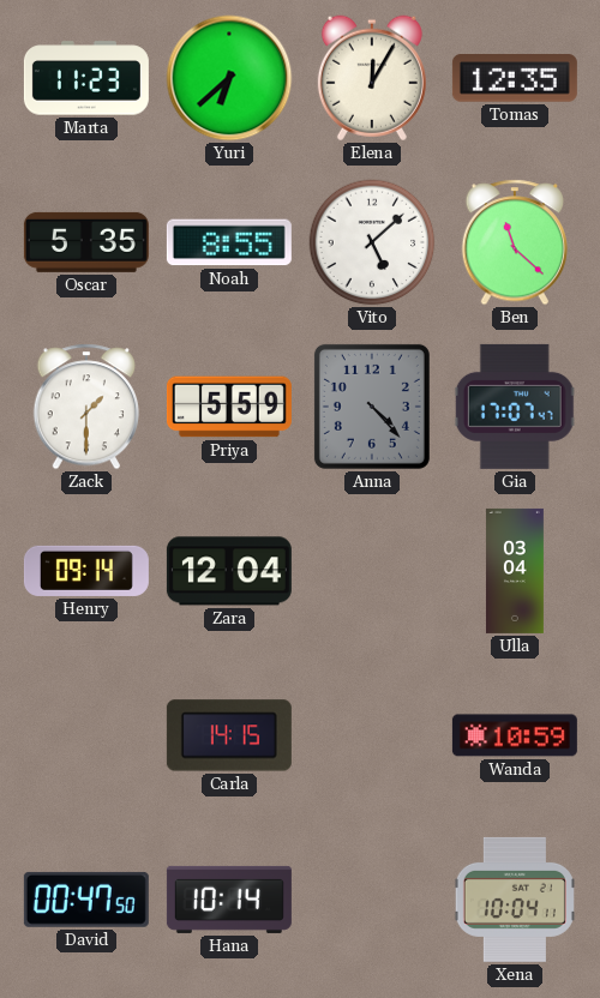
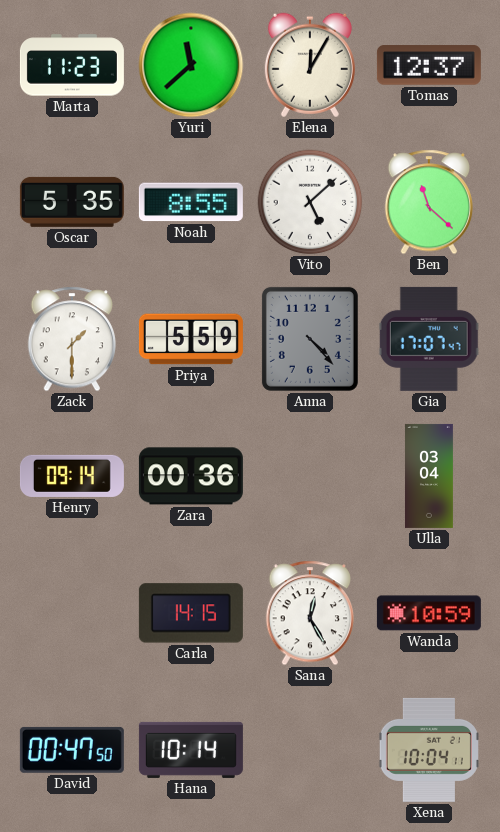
Yuri: 6:38 -> 11:38 (191, 65)
Tomas: 12:35 -> 12:37 (429, 65)
Zara: 12:04 -> 00:36 (191, 476)
Sana: none -> 12:25 (309, 613)
